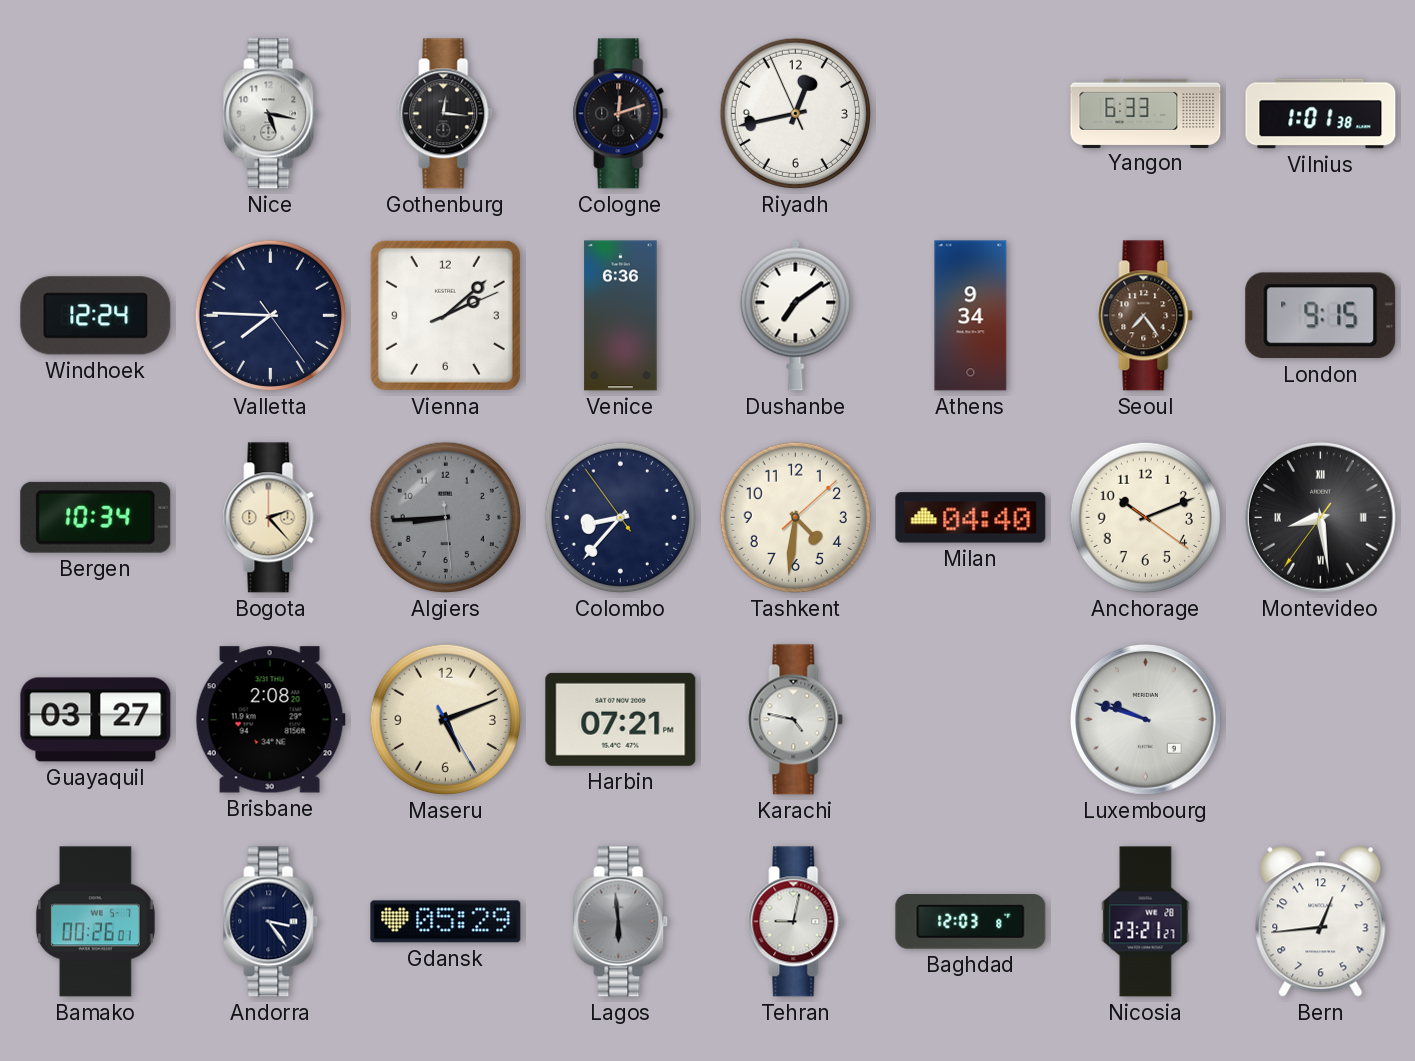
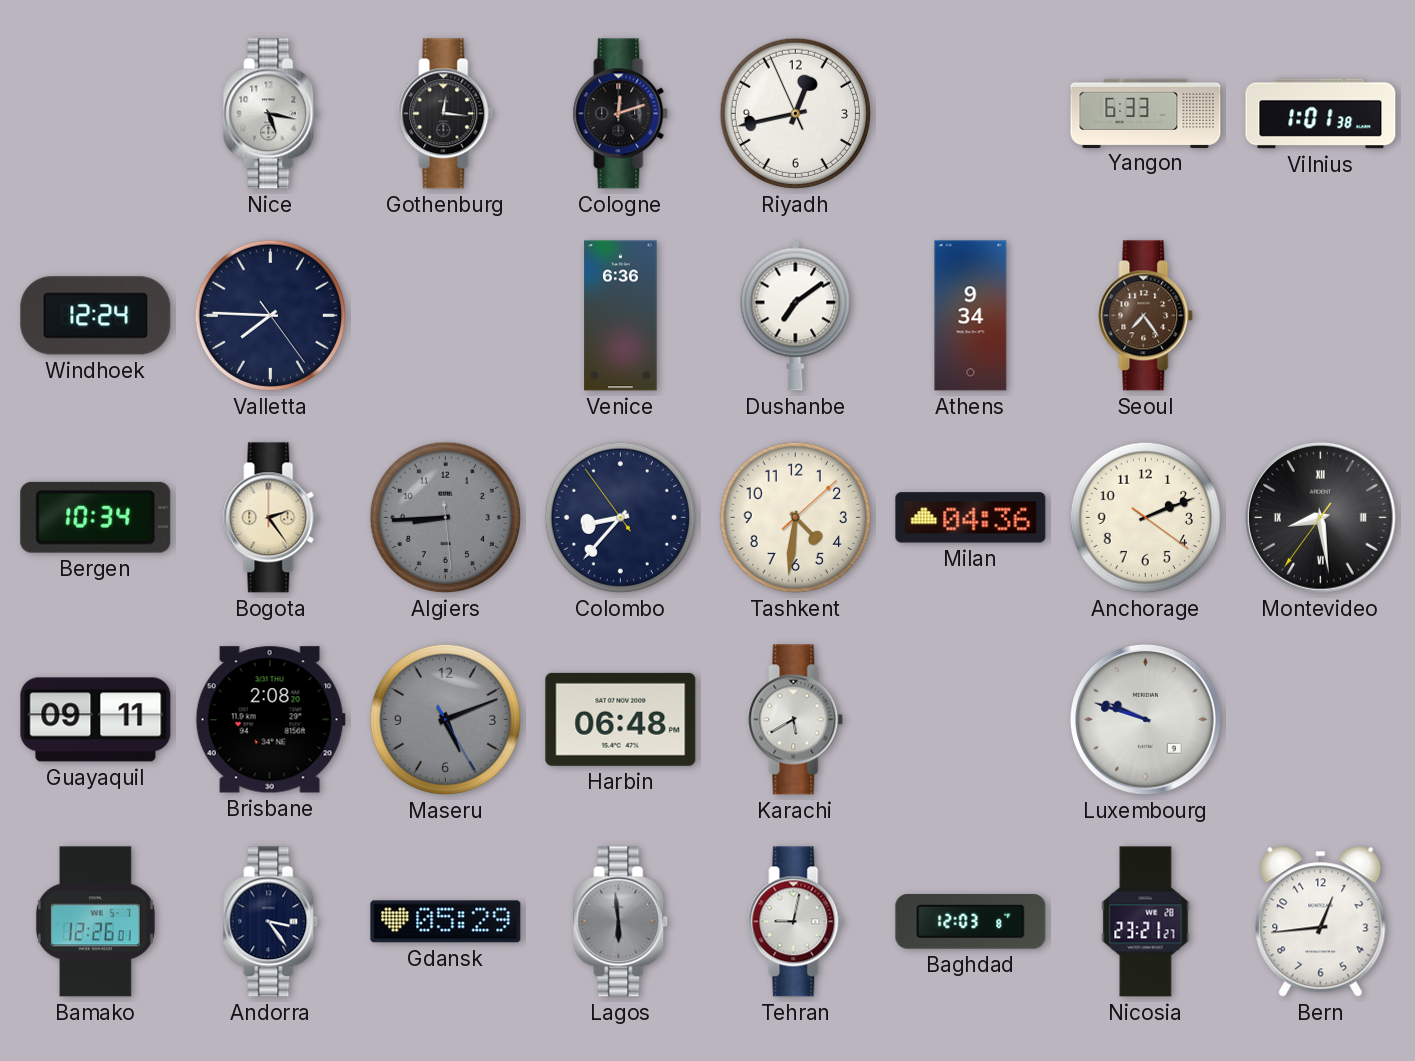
Vienna: 2:08 -> none (445, 315)
London: 9:15 -> none (1321, 316)
Bogota: 2:23 -> 2:24 (271, 518)
Milan: 04:40 -> 04:36 (971, 518)
Anchorage: 10:11 -> 2:11 (1145, 517)
Guayaquil: 03:27 -> 09:11 (96, 720)
Maseru dial: cream -> grey (445, 719)
Harbin: 07:21 -> 06:48 (621, 719)
Karachi: 4:47 -> 5:40 (796, 720)
Bamako: 00:26 -> 12:26 (95, 922)
